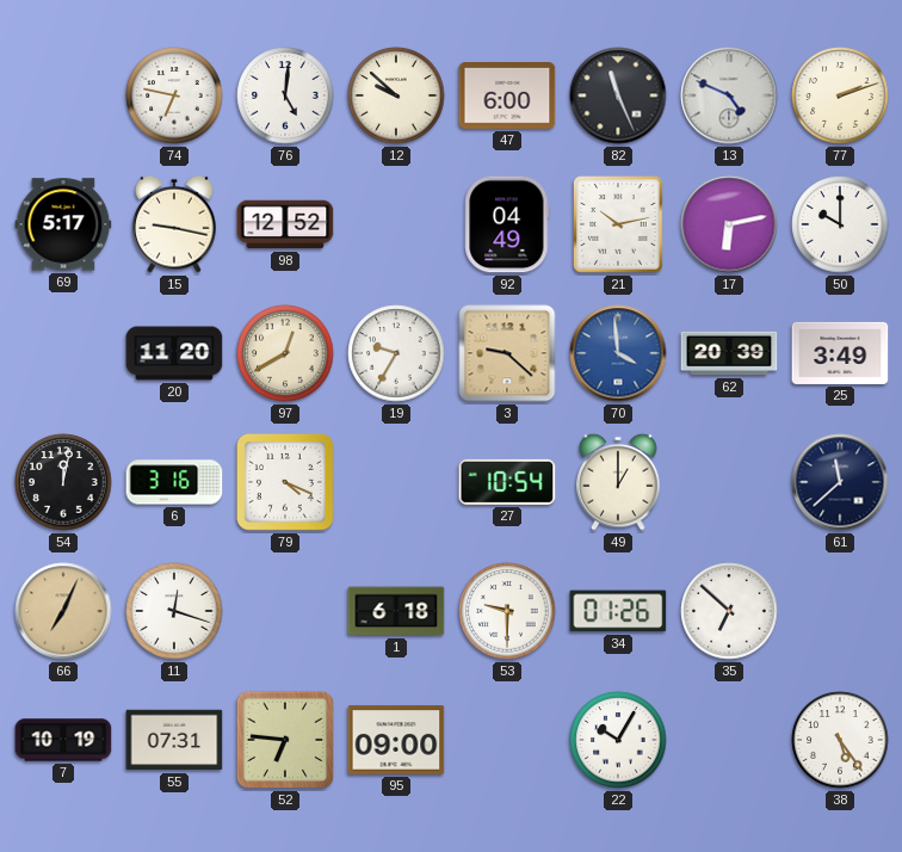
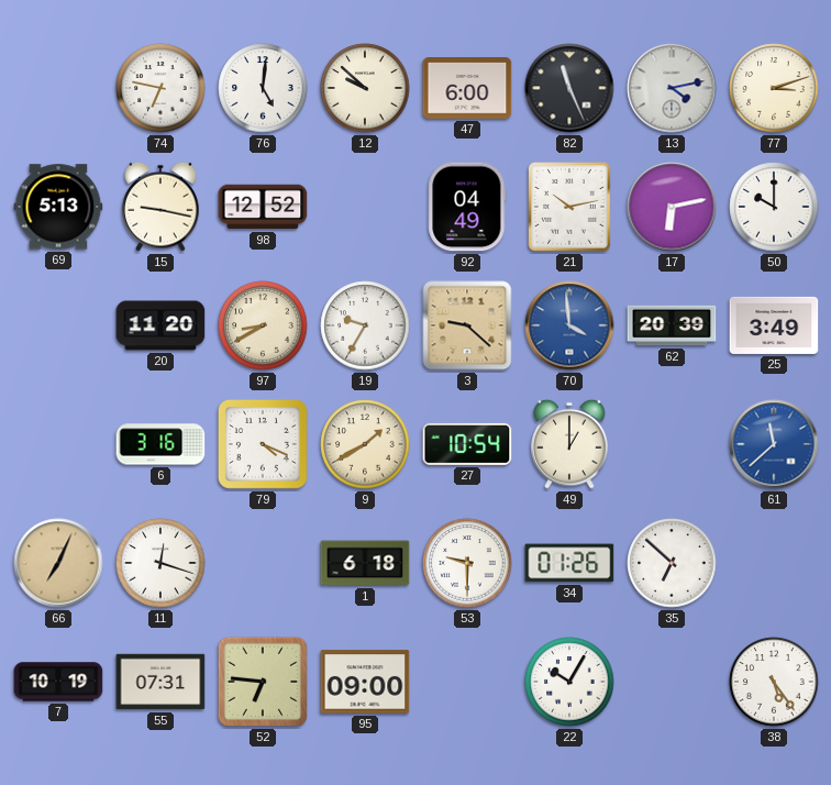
13: 4:49 -> 4:13 (672, 88)
77: 2:12 -> 3:12 (774, 88)
69: 5:17 -> 5:13 (58, 207)
97: 12:40 -> 8:40 (263, 325)
54: 12:02 -> none (63, 482)
9: none -> 1:40 (365, 444)
61 dial: navy -> blue (774, 444)
